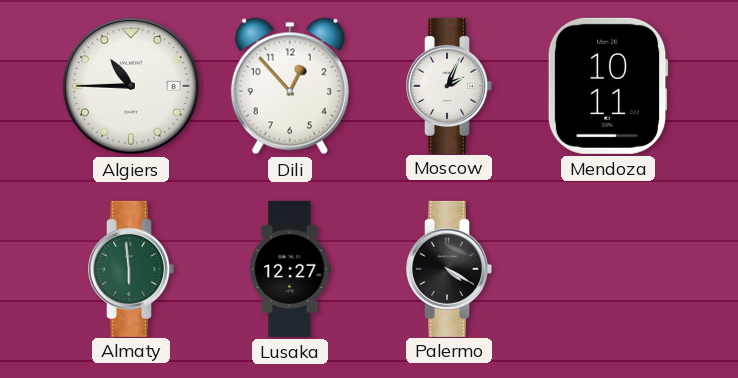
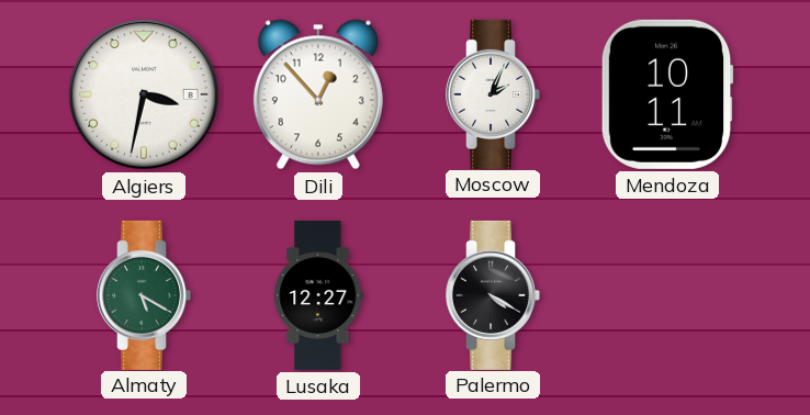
Algiers: 10:45 -> 3:32 (144, 94)
Almaty: 5:59 -> 5:20 (144, 295)
